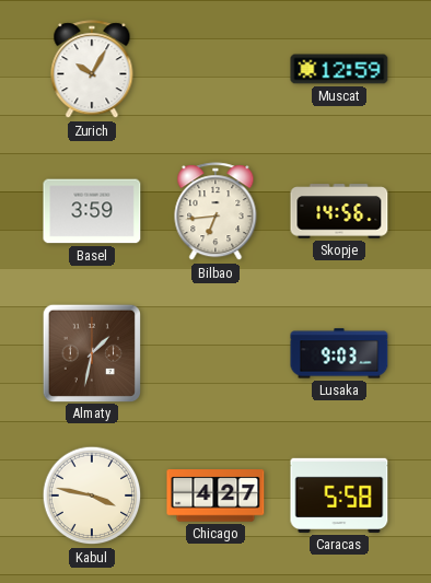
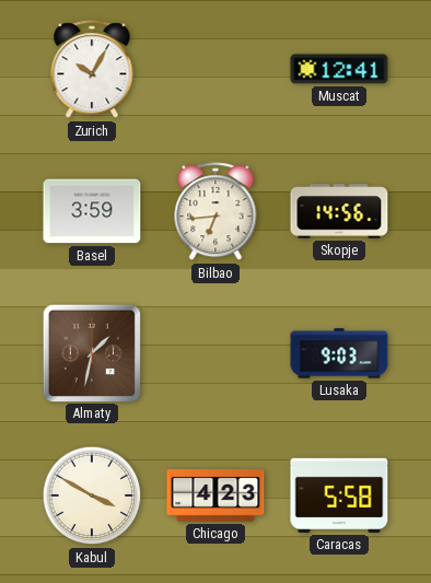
Muscat: 12:59 -> 12:41 (339, 69)
Kabul: 3:47 -> 3:50 (92, 495)
Chicago: 4:27 -> 4:23 (215, 495)
